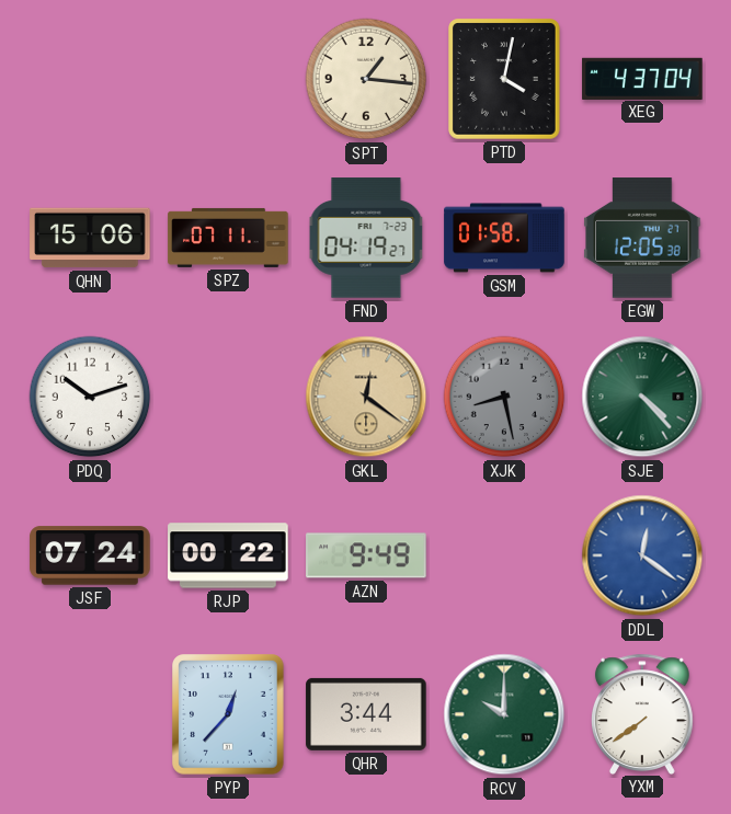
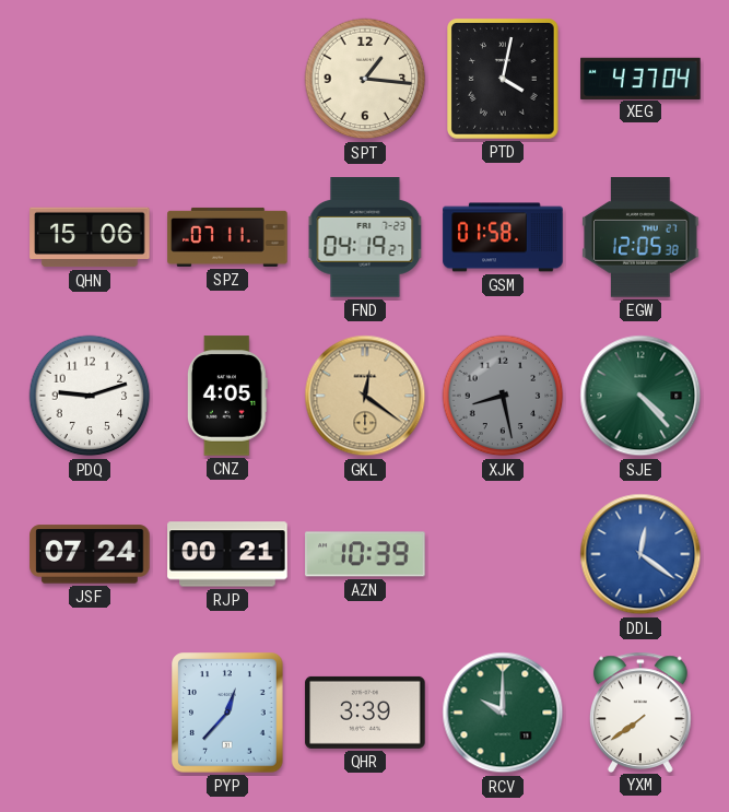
PDQ: 10:12 -> 9:12 (90, 396)
CNZ: none -> 4:05 (227, 396)
RJP: 00:22 -> 00:21 (227, 554)
AZN: 9:49 -> 10:39 (365, 554)
QHR: 3:44 -> 3:39 (365, 713)
